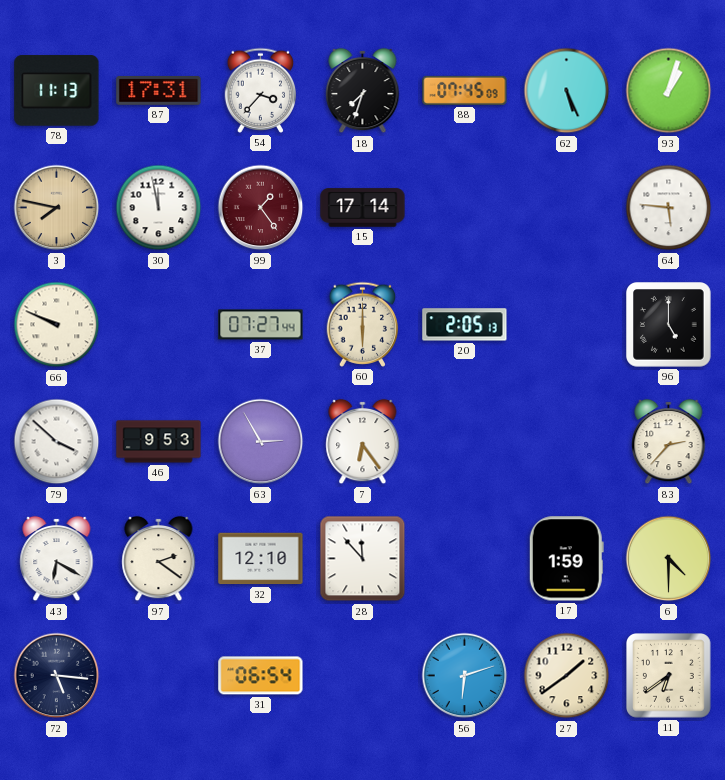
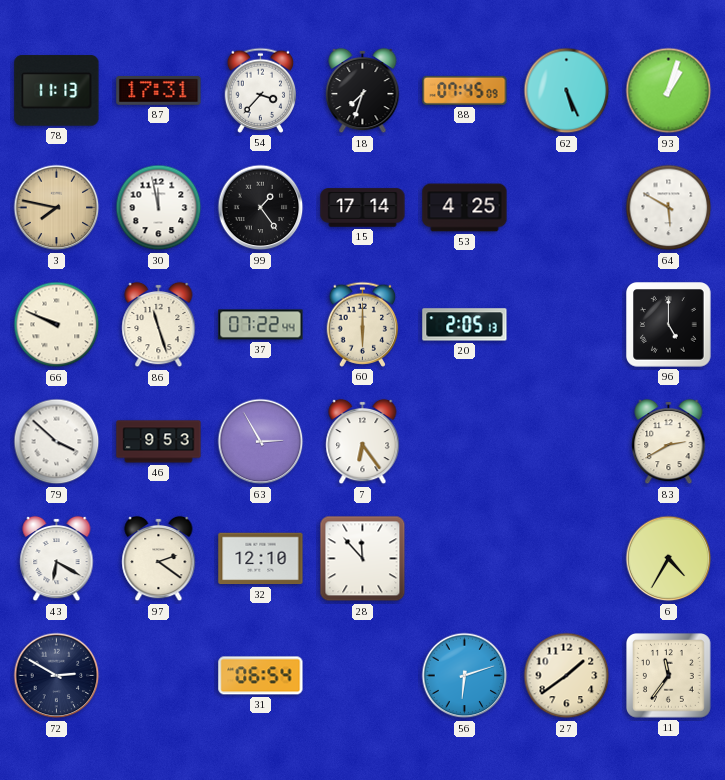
99 dial: burgundy -> black (261, 208)
53: none -> 4:25 (465, 208)
64: 5:46 -> 5:50 (669, 208)
86: none -> 11:27 (159, 325)
37: 07:27 -> 07:22 (261, 325)
83: 2:37 -> 2:40 (669, 442)
17: 1:59 -> none (566, 559)
6: 4:30 -> 4:35 (669, 559)
72: 5:16 -> 2:50 (57, 676)
11: 6:39 -> 11:36 (669, 676)
